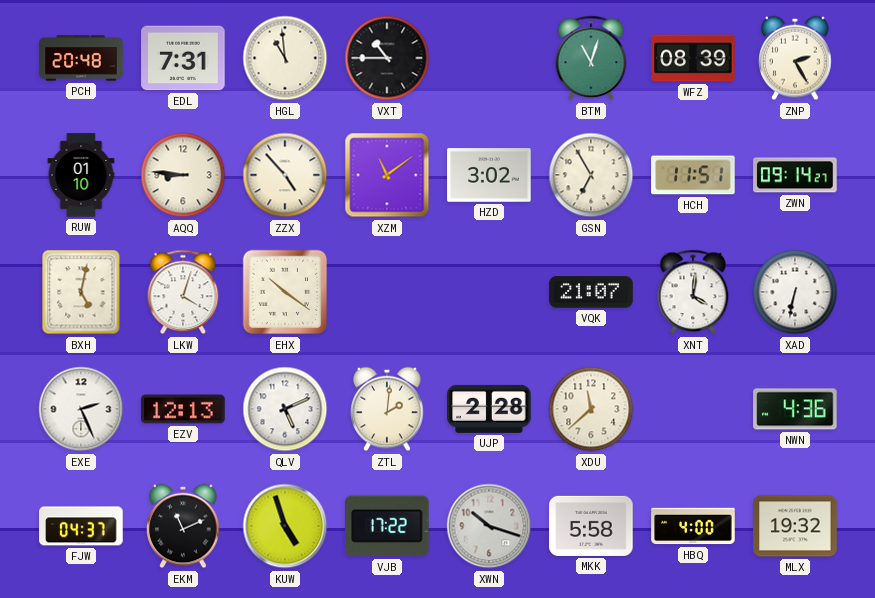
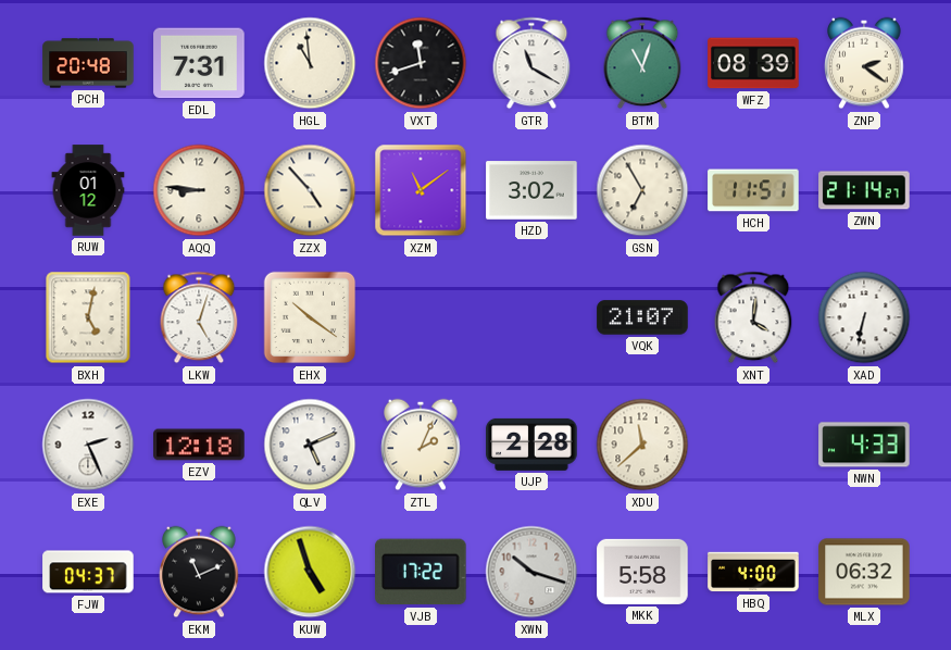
VXT: 10:45 -> 11:42 (421, 63)
GTR: none -> 11:20 (531, 63)
ZNP: 2:25 -> 2:21 (864, 63)
RUW: 01:10 -> 01:12 (88, 190)
ZWN: 09:14 -> 21:14 (864, 190)
LKW: 4:03 -> 5:03 (199, 317)
EZV: 12:13 -> 12:18 (199, 445)
ZTL: 2:01 -> 2:04 (421, 445)
NWN: 4:36 -> 4:33 (864, 445)
MLX: 19:32 -> 06:32 (864, 572)
